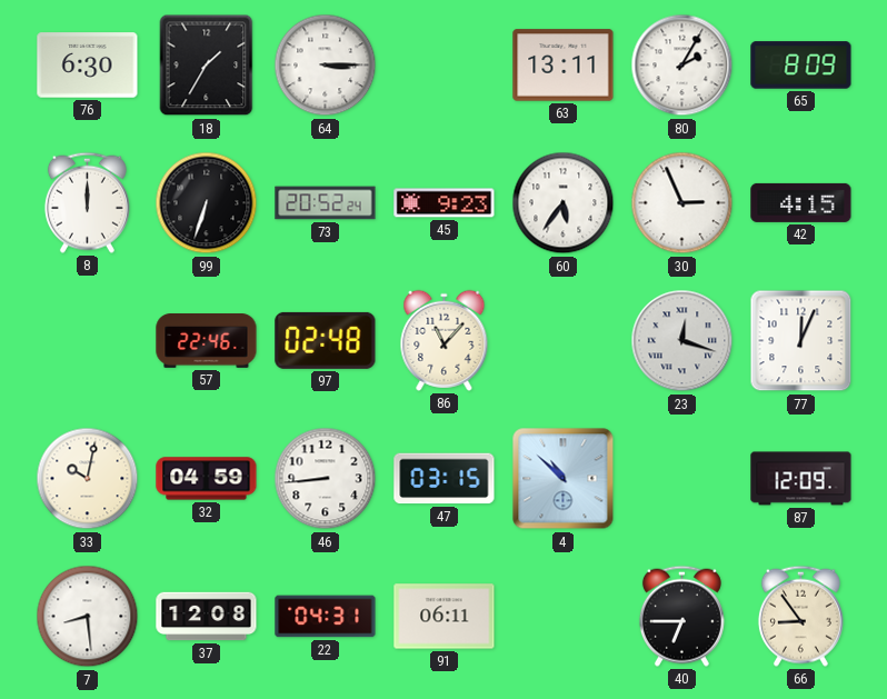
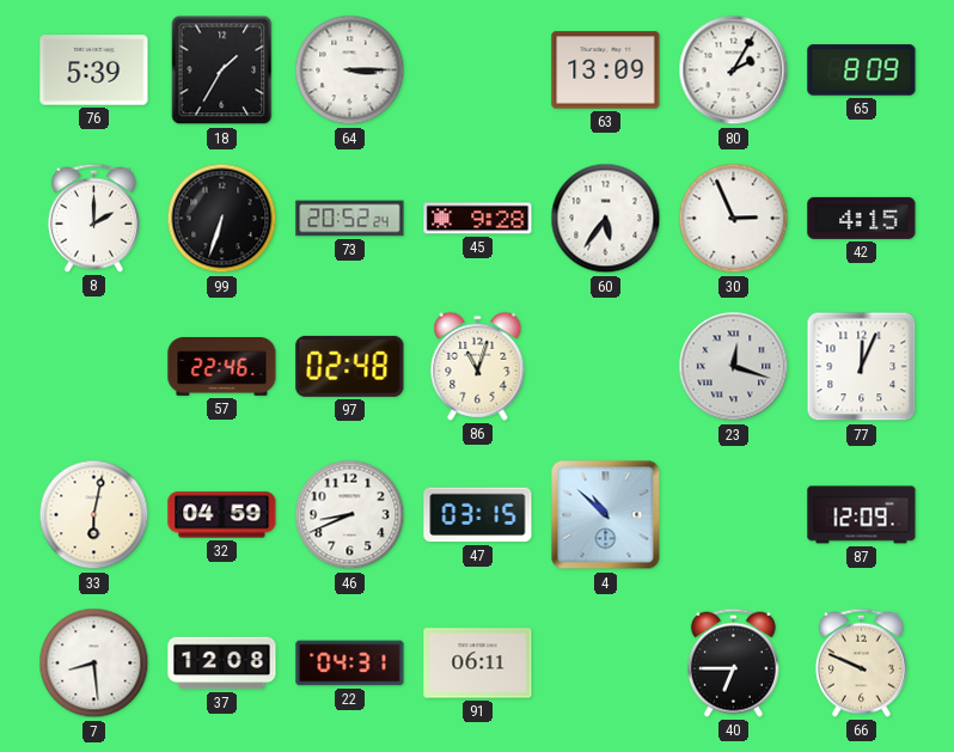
76: 6:30 -> 5:39 (94, 71)
63: 13:11 -> 13:09 (606, 71)
8: 12:00 -> 2:00 (93, 218)
45: 9:23 -> 9:28 (478, 219)
86: 11:07 -> 11:03 (478, 366)
33: 10:02 -> 6:02 (94, 515)
46: 8:44 -> 8:41 (350, 515)
66: 8:54 -> 9:49 (861, 662)
